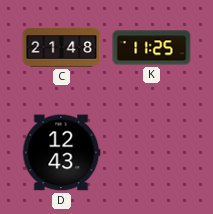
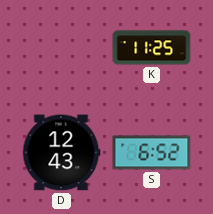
C: 21:48 -> none (62, 48)
S: none -> 6:52 (152, 153)
